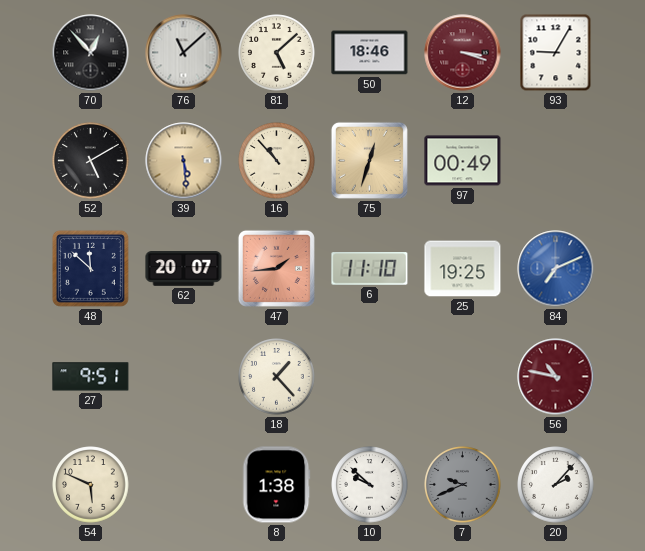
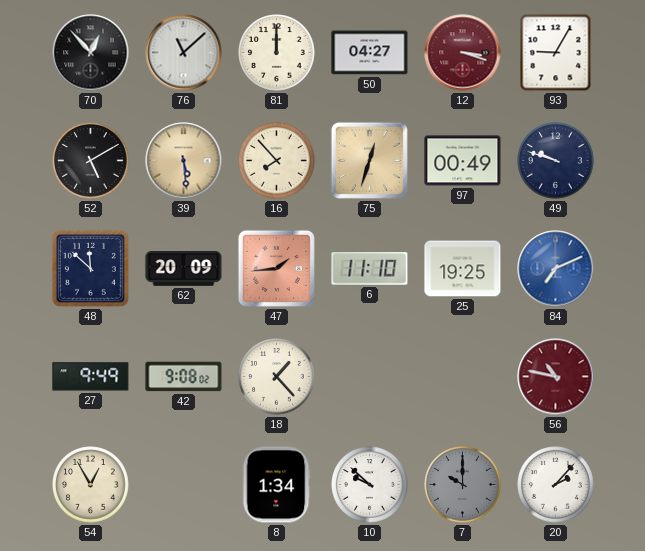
81: 5:08 -> 12:00 (277, 53)
50: 18:46 -> 04:27 (370, 53)
16: 10:53 -> 7:53 (277, 161)
49: none -> 9:48 (556, 161)
62: 20:07 -> 20:09 (184, 269)
27: 9:51 -> 9:49 (91, 377)
42: none -> 9:08 (184, 377)
54: 5:49 -> 12:55 (91, 485)
8: 1:38 -> 1:34 (277, 485)
7: 9:41 -> 10:00 (463, 485)
